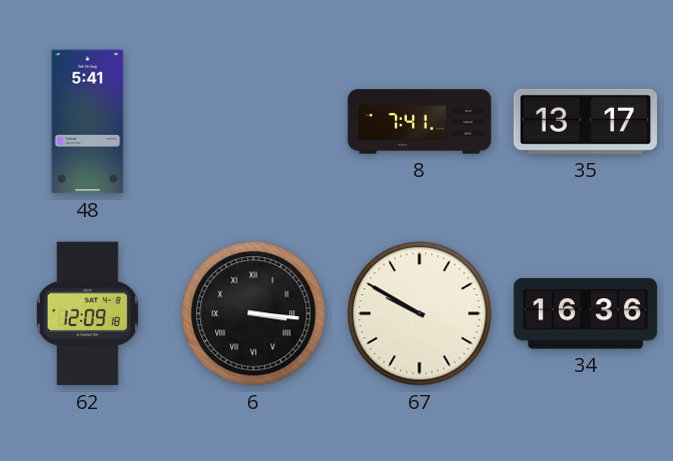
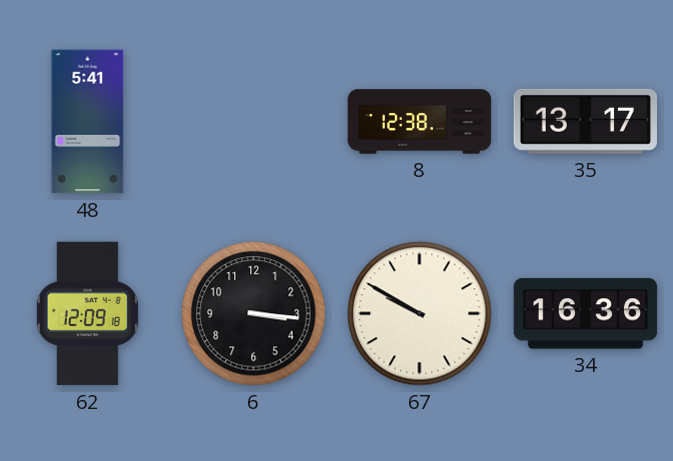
8: 7:41 -> 12:38 (420, 122)
6 numerals: Roman -> Arabic (254, 314)
